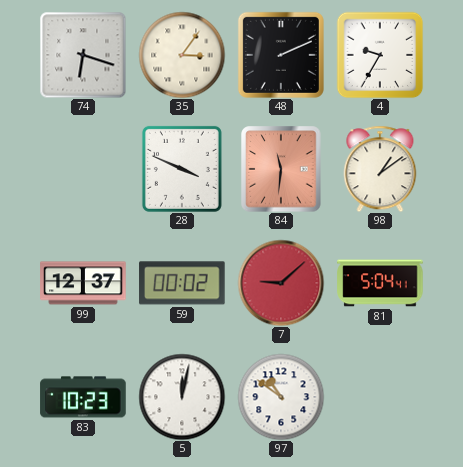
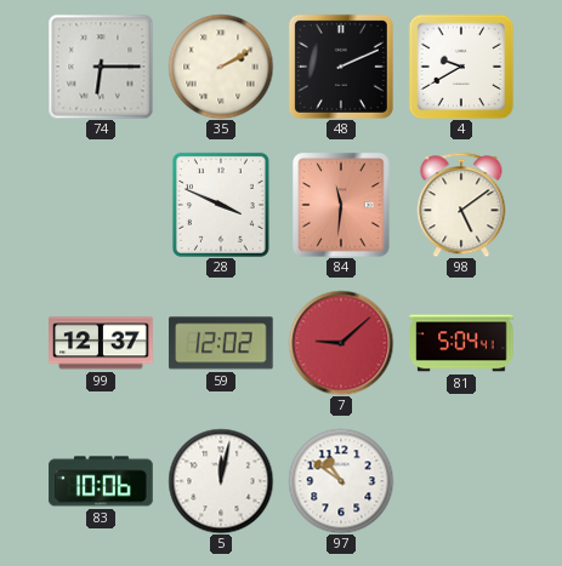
74: 6:18 -> 6:15 (101, 67)
35: 3:06 -> 2:10 (221, 67)
4: 9:35 -> 9:40 (461, 67)
98: 1:09 -> 5:09 (461, 205)
59: 00:02 -> 12:02 (221, 343)
83: 10:23 -> 10:06 (101, 481)
